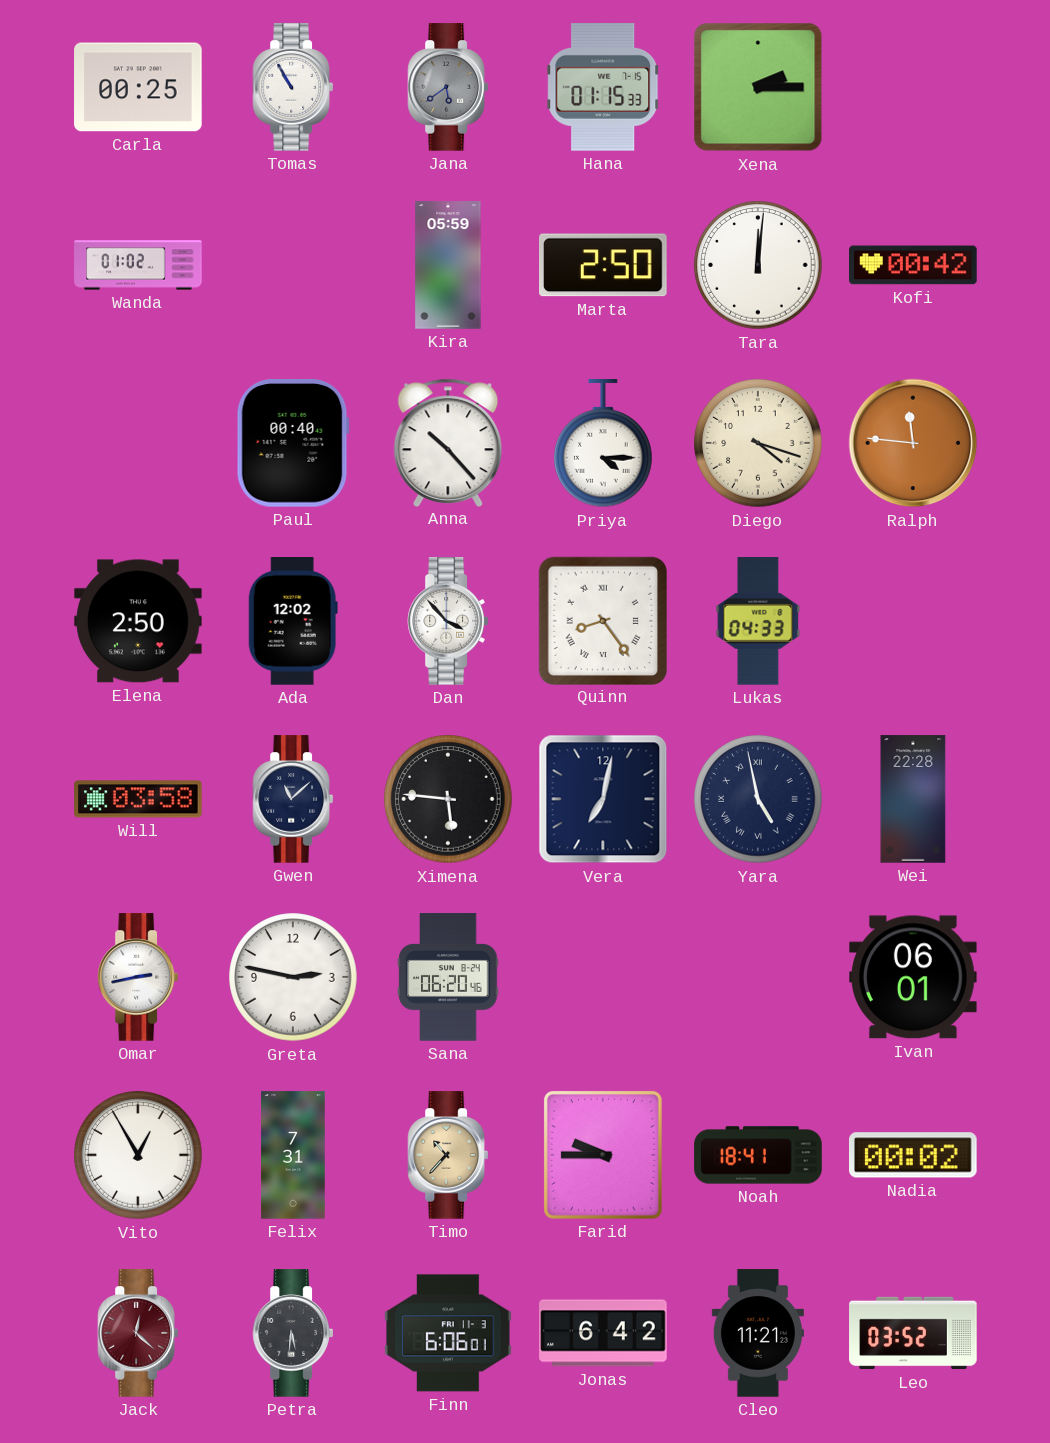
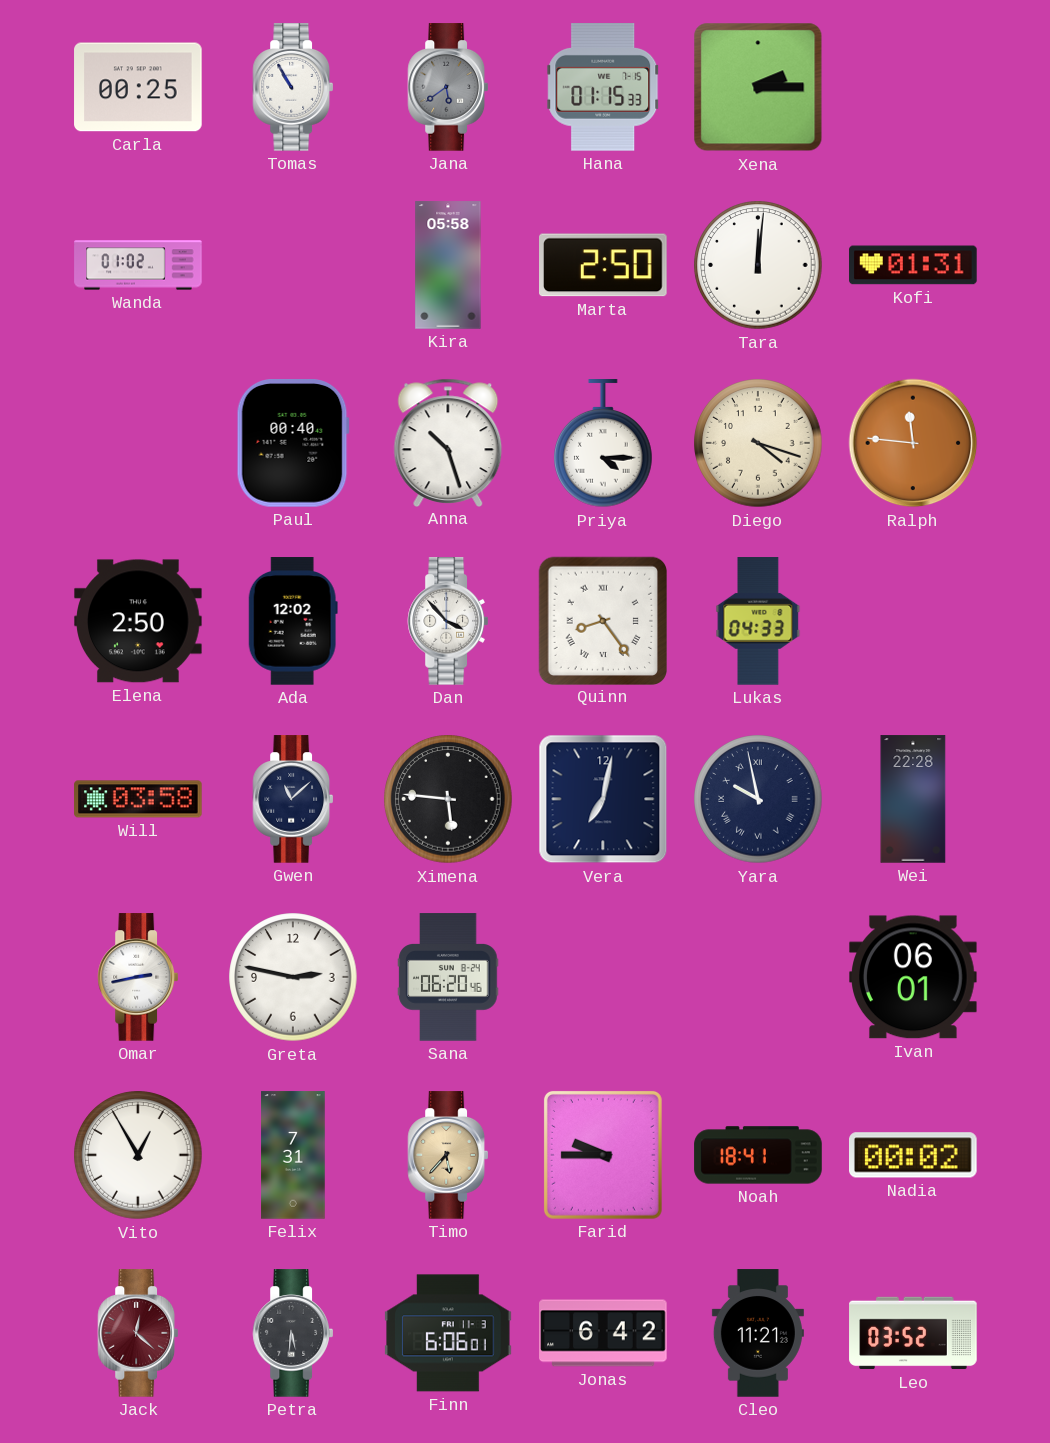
Kira: 05:59 -> 05:58 (448, 265)
Kofi: 00:42 -> 01:31 (913, 265)
Anna: 10:23 -> 10:27 (448, 442)
Yara: 4:58 -> 9:58 (758, 799)
Timo: 10:37 -> 5:37 (447, 1155)
